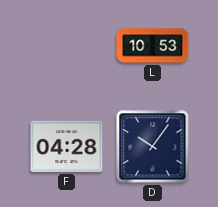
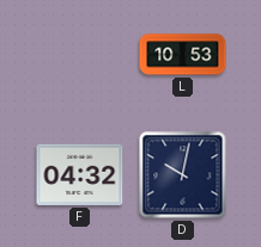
F: 04:28 -> 04:32 (80, 174)
D: 10:06 -> 10:02 (183, 175)
